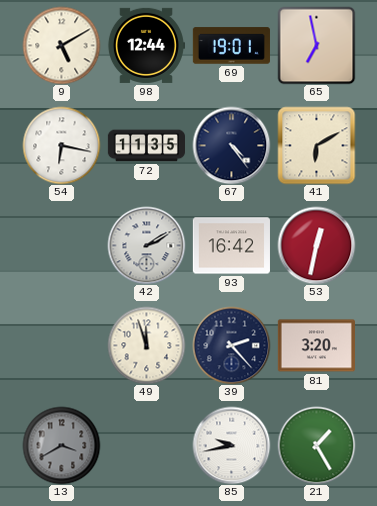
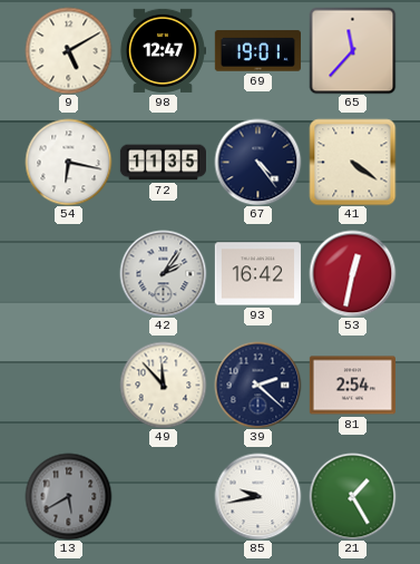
98: 12:44 -> 12:47 (163, 50)
65: 6:58 -> 11:37 (352, 50)
41: 6:10 -> 4:21 (352, 162)
42: 2:10 -> 2:06 (163, 273)
49: 11:57 -> 11:53 (163, 385)
39: 2:23 -> 2:22 (257, 385)
81: 3:20 -> 2:54 (352, 386)
13: 3:40 -> 5:40 (68, 496)
